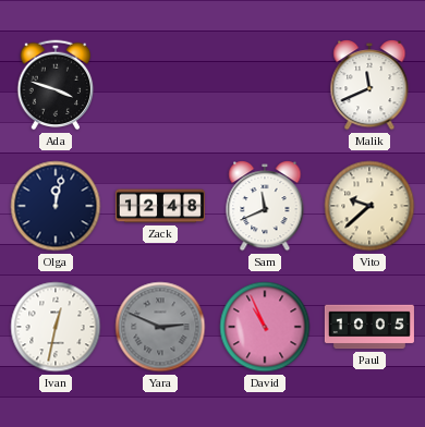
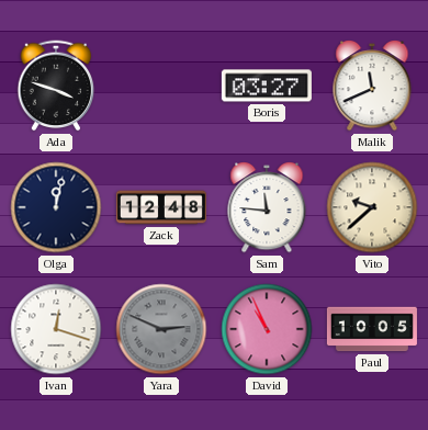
Boris: none -> 03:27 (267, 86)
Sam: 11:41 -> 11:46 (267, 208)
Ivan: 12:32 -> 12:18 (56, 329)
